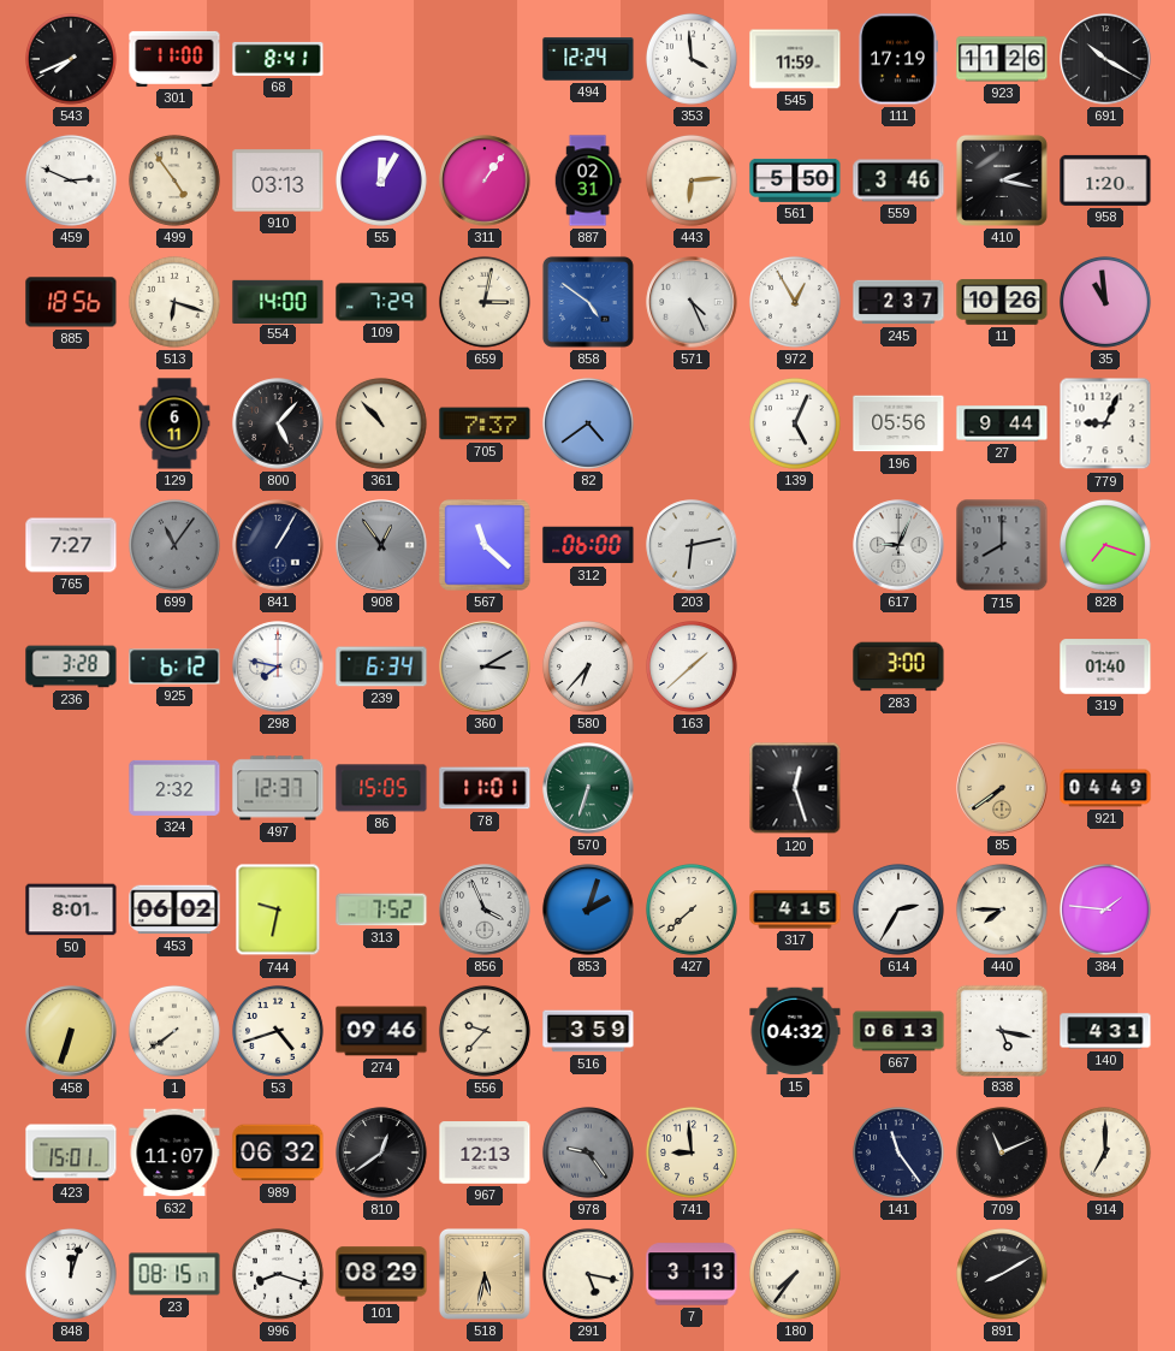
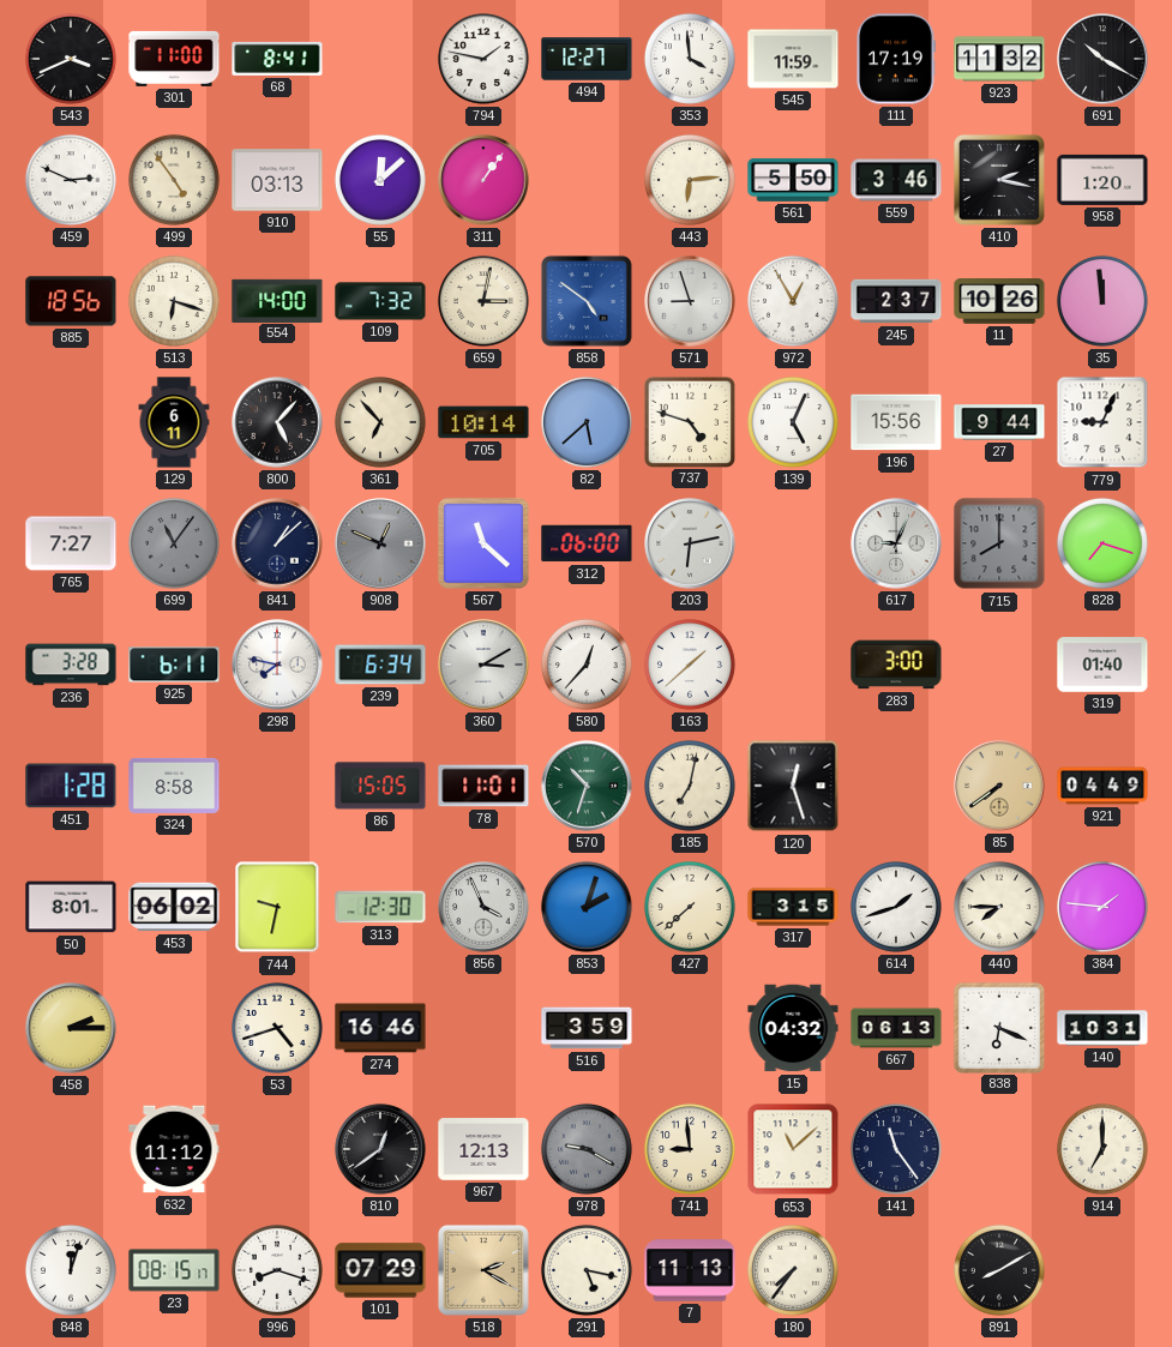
543: 7:41 -> 3:41 (71, 59)
794: none -> 1:47 (483, 59)
494: 12:24 -> 12:27 (587, 59)
923: 11:26 -> 11:32 (999, 59)
55: 12:05 -> 12:08 (380, 180)
887: 02:31 -> none (588, 180)
109: 7:29 -> 7:32 (380, 301)
571: 4:26 -> 8:57 (690, 301)
35: 10:59 -> 11:59 (1102, 301)
361: 10:53 -> 6:53 (380, 422)
705: 7:37 -> 10:14 (483, 422)
82: 4:39 -> 5:38 (587, 422)
737: none -> 4:48 (689, 421)
196: 05:56 -> 15:56 (896, 422)
841: 1:05 -> 1:08 (277, 543)
908: 12:54 -> 12:49 (380, 543)
925: 6:12 -> 6:11 (174, 665)
580: 6:37 -> 12:37 (587, 665)
451: none -> 1:28 (71, 786)
324: 2:32 -> 8:58 (174, 786)
497: 12:37 -> none (278, 788)
570: 6:33 -> 10:33 (587, 786)
185: none -> 7:02 (690, 786)
313: 7:52 -> 12:30 (380, 907)
317: 4:15 -> 3:15 (793, 907)
614: 2:35 -> 1:42 (896, 907)
458: 6:33 -> 2:15 (71, 1028)
1: 7:39 -> none (174, 1031)
274: 09:46 -> 16:46 (380, 1028)
556: 9:37 -> none (485, 1031)
838: 5:17 -> 6:19 (998, 1027)
140: 4:31 -> 10:31 (1102, 1028)
423: 15:01 -> none (71, 1153)
632: 11:07 -> 11:12 (174, 1149)
989: 06:32 -> none (278, 1153)
978: 9:24 -> 9:20 (587, 1149)
653: none -> 11:08 (793, 1149)
709: 11:11 -> none (1002, 1153)
101: 08:29 -> 07:29 (380, 1270)
518: 5:32 -> 2:20 (483, 1270)
7: 3:13 -> 11:13 (690, 1270)
